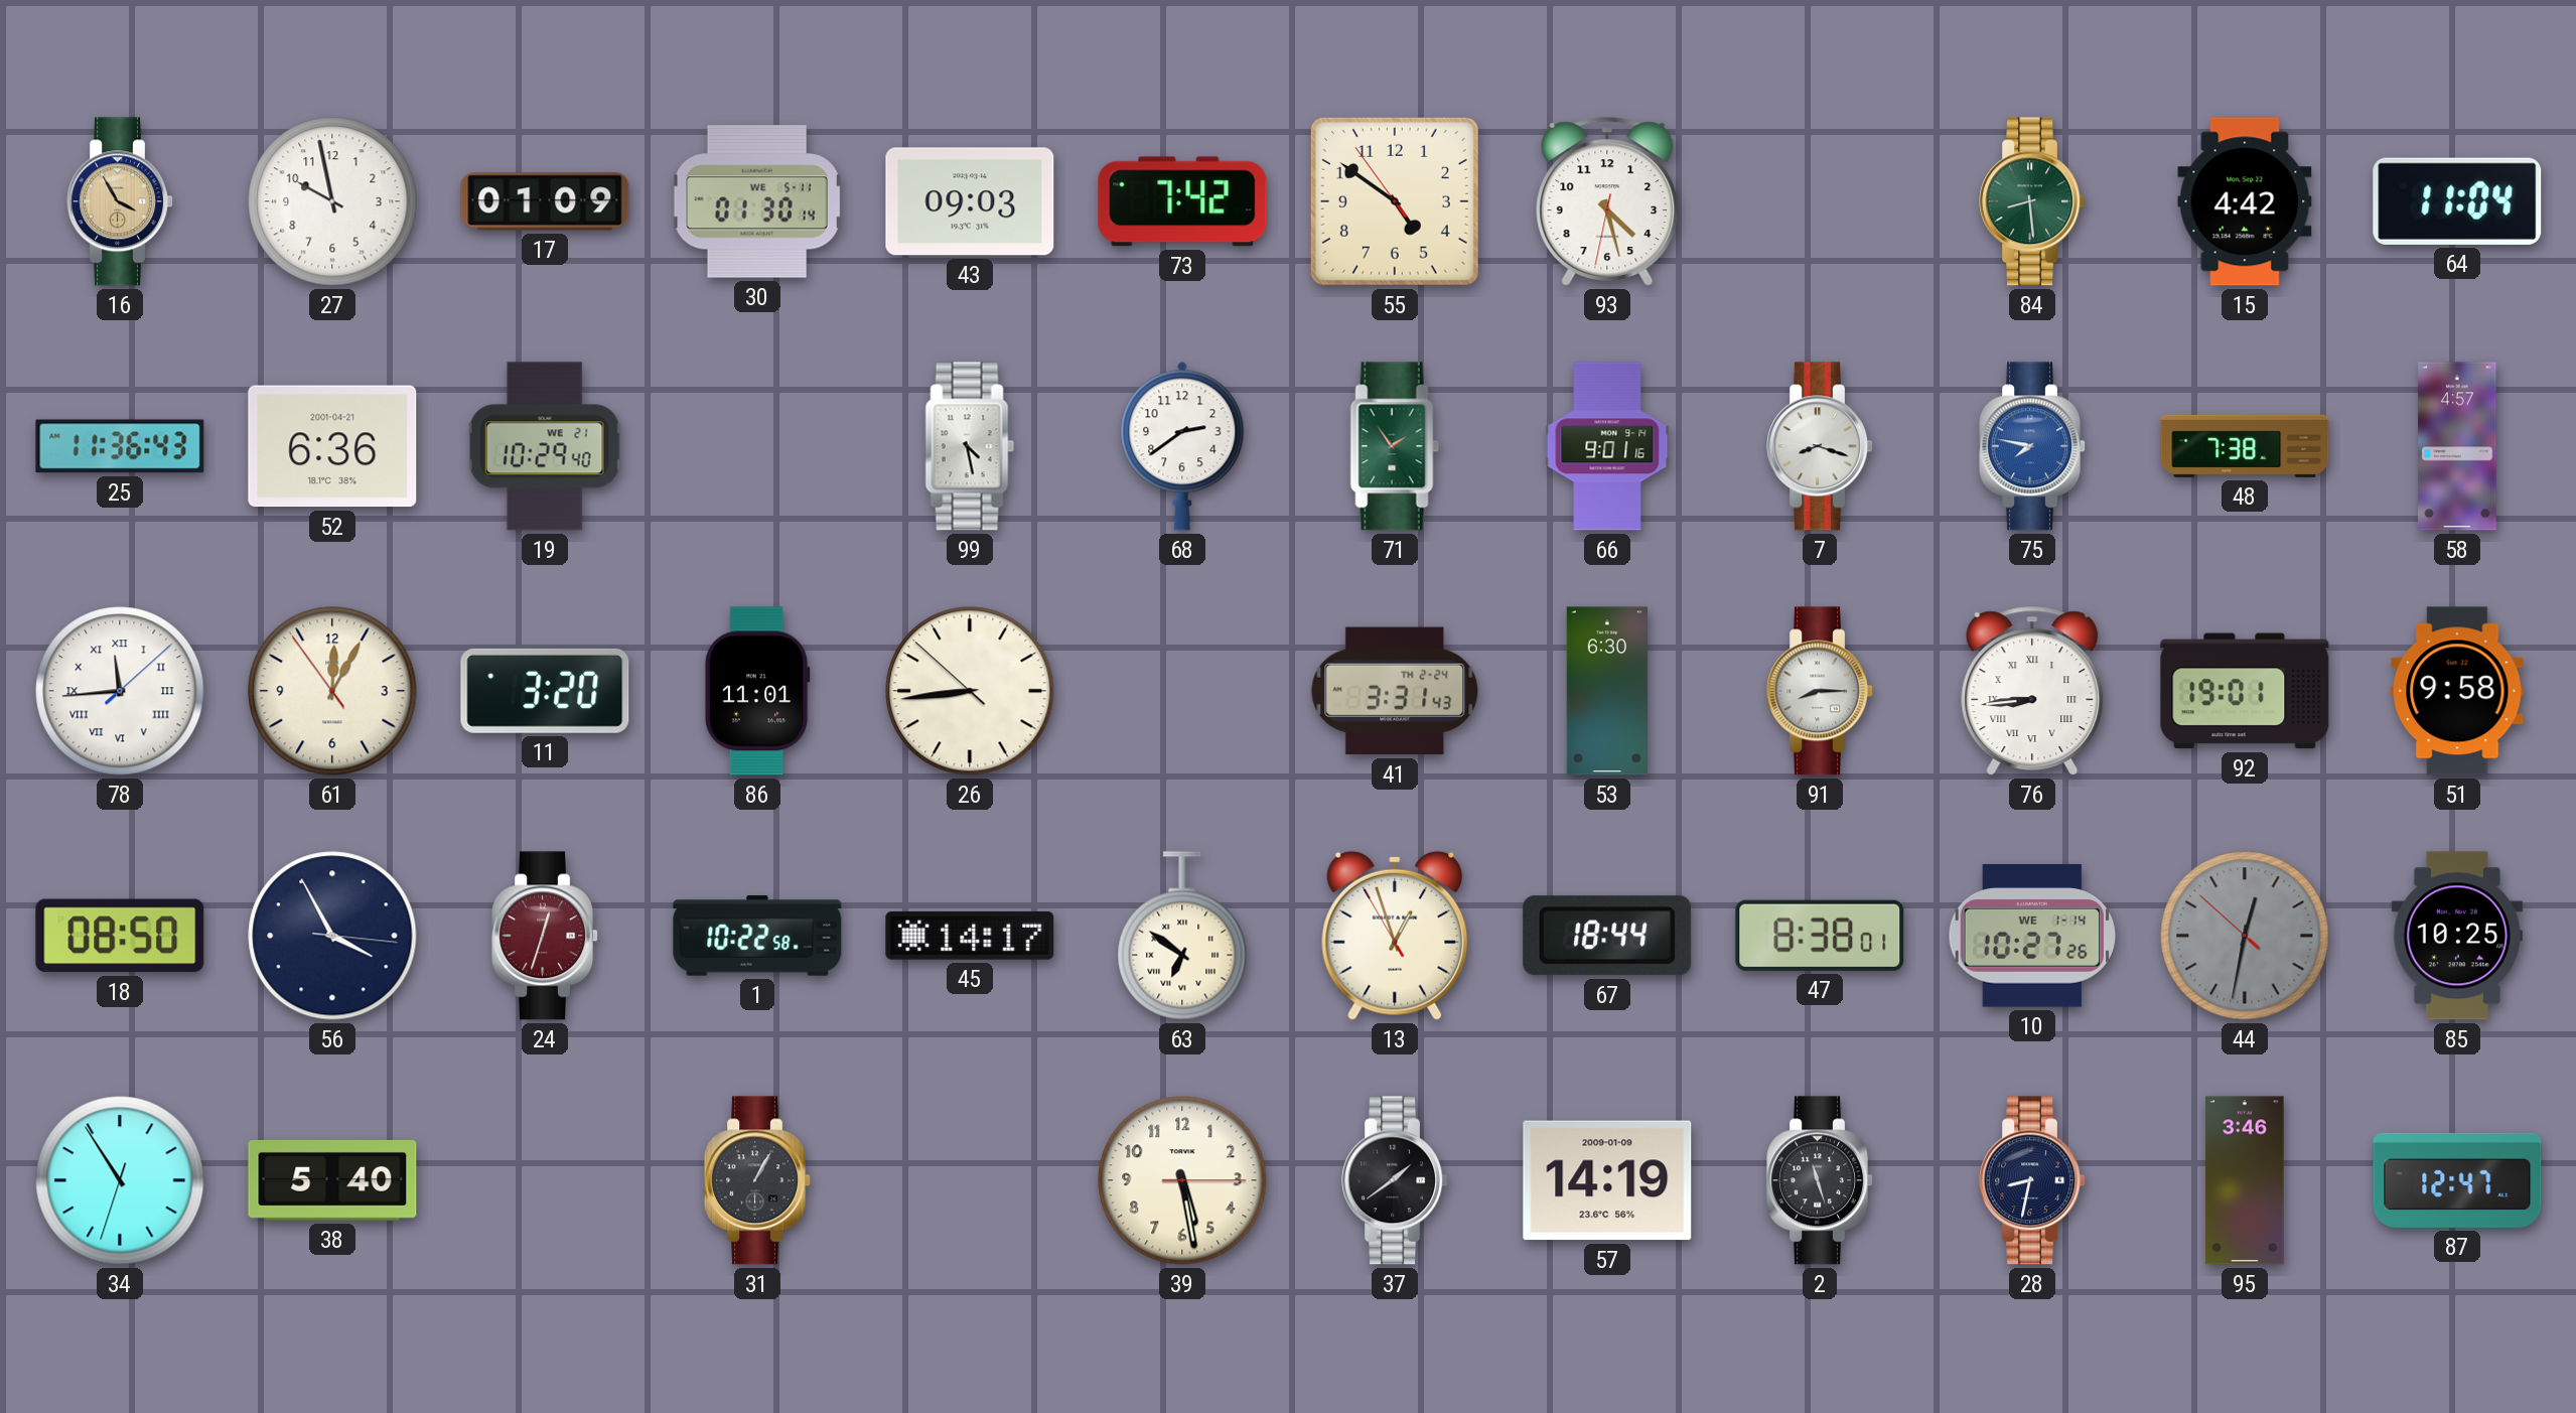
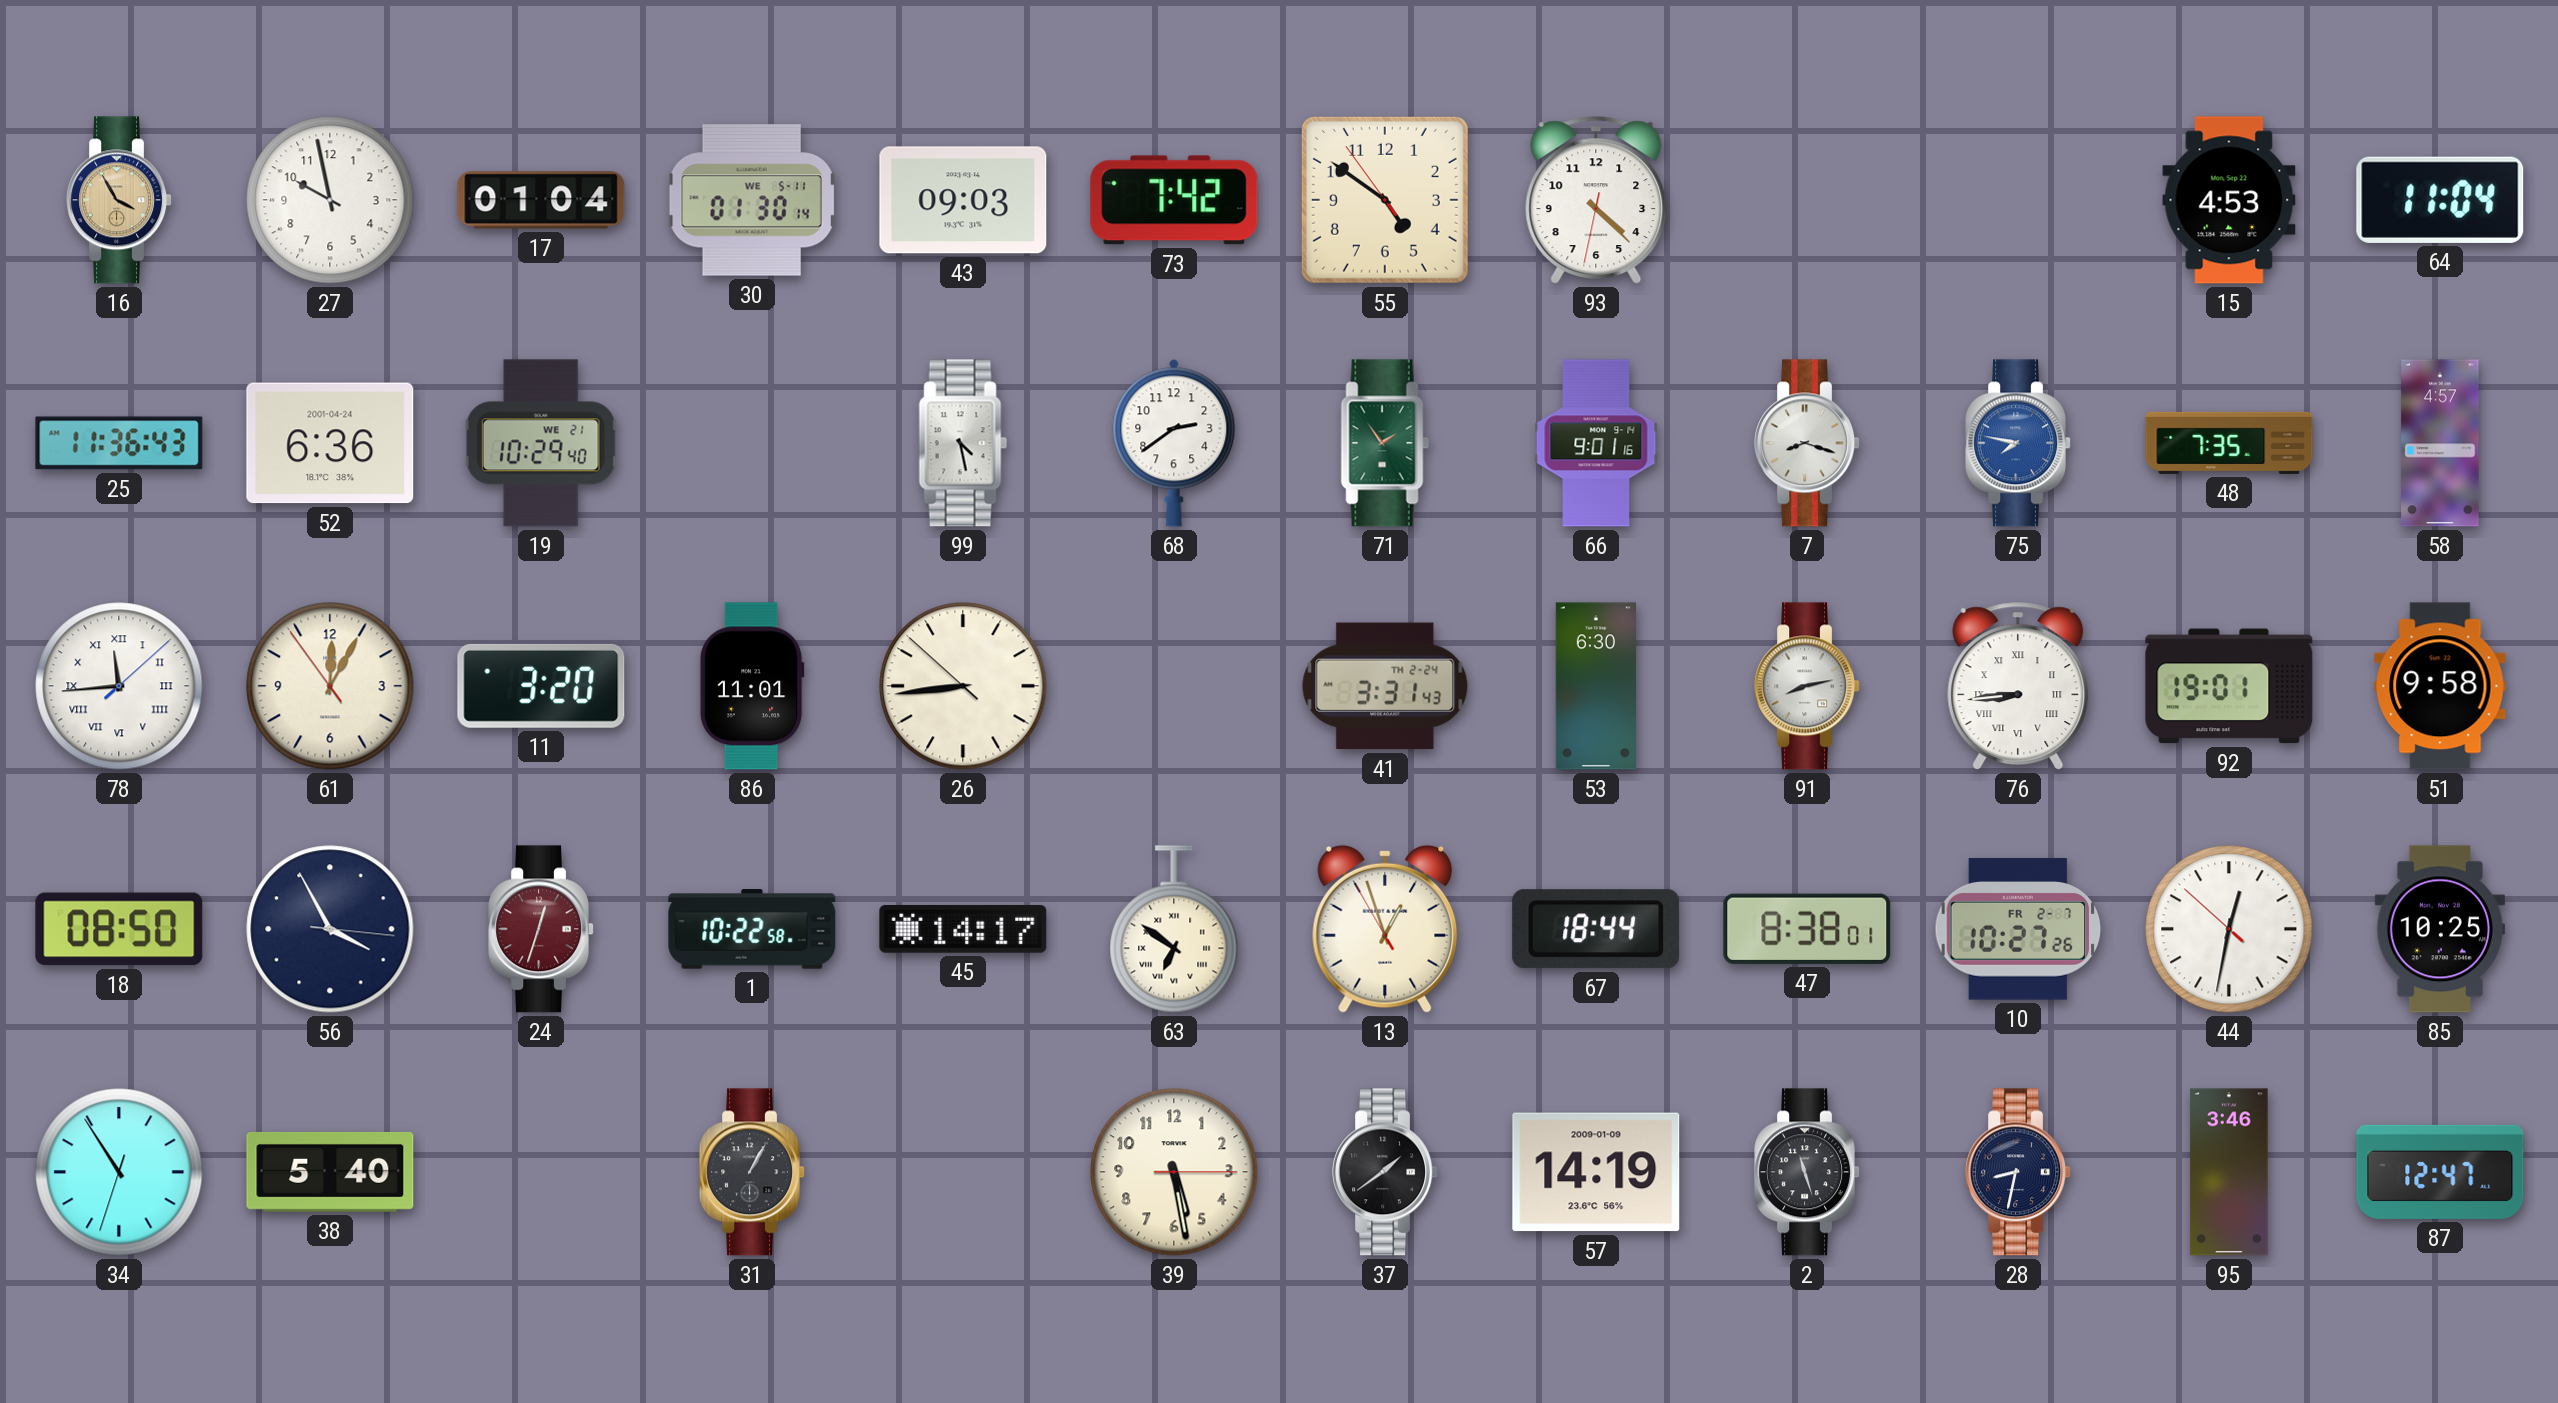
17: 01:09 -> 01:04 (541, 200)
93: 4:27 -> 4:22 (1596, 200)
84: 8:29 -> none (2033, 201)
15: 4:42 -> 4:53 (2229, 200)
52 date: 2001-04-21 -> 2001-04-24 (330, 443)
48: 7:38 -> 7:35 (2229, 443)
91: 8:15 -> 8:13 (1808, 686)
10 date: WE 1-14 -> FR 2-7 (2018, 929)
44 dial: grey -> white (2229, 929)
